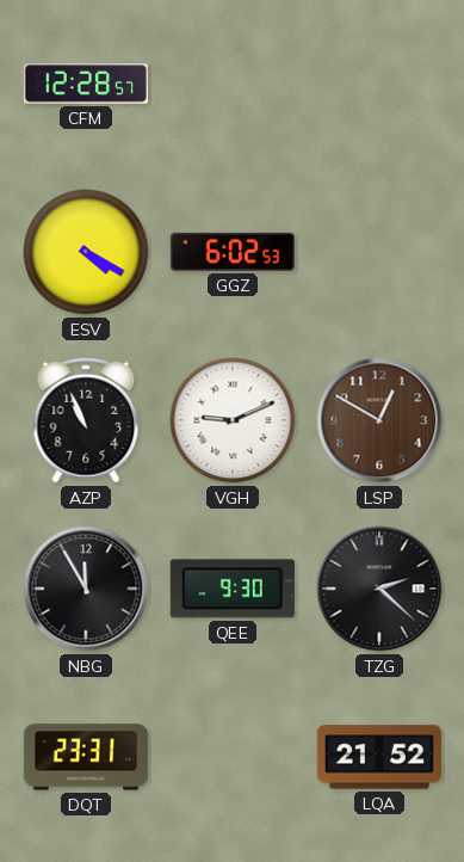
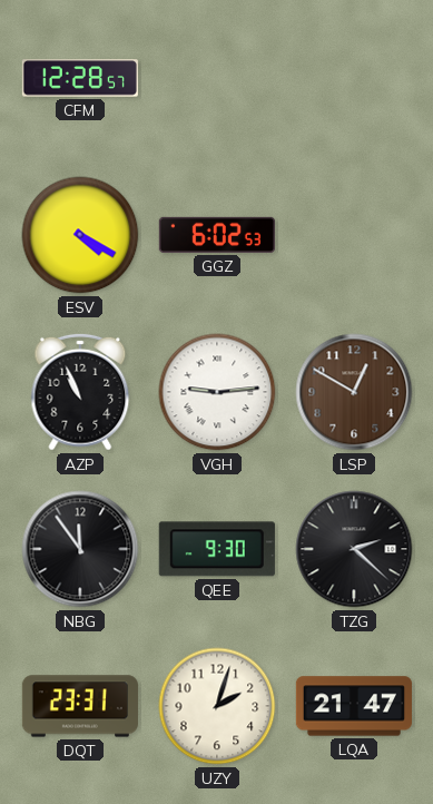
VGH: 9:11 -> 9:14 (217, 392)
NBG: 11:55 -> 11:54 (80, 549)
UZY: none -> 2:03 (217, 706)
LQA: 21:52 -> 21:47 (354, 706)
